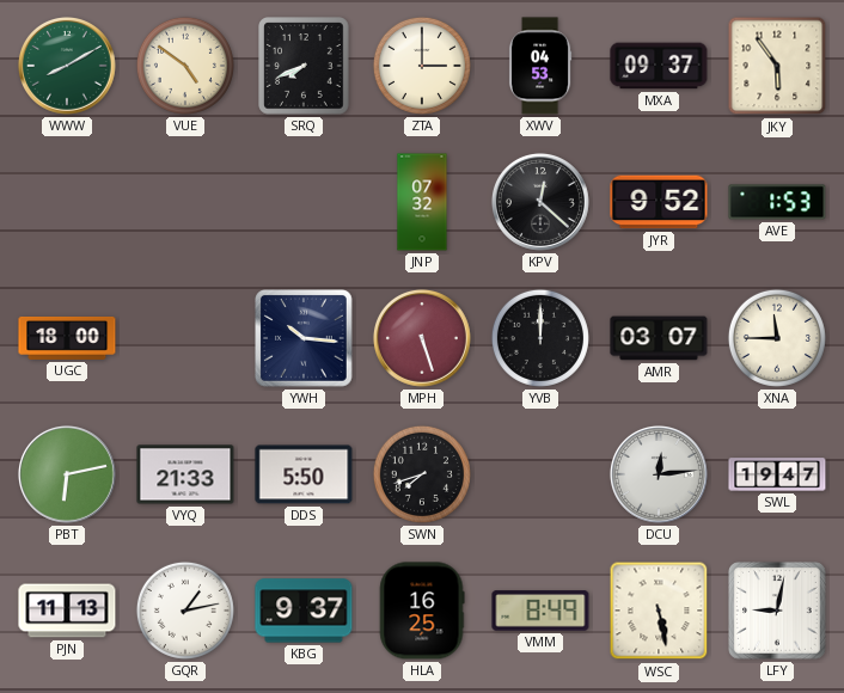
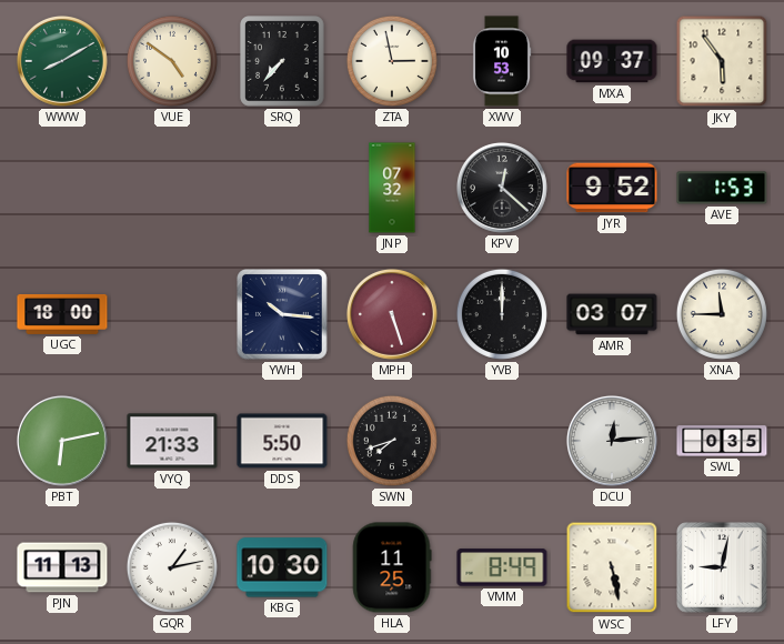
SRQ: 7:41 -> 7:37 (282, 61)
ZTA: 3:00 -> 2:58 (392, 61)
XWV: 04:53 -> 10:53 (502, 61)
SWL: 19:47 -> 0:35 (722, 441)
KBG: 9:37 -> 10:30 (282, 567)
HLA: 16:25 -> 11:25 (392, 567)
